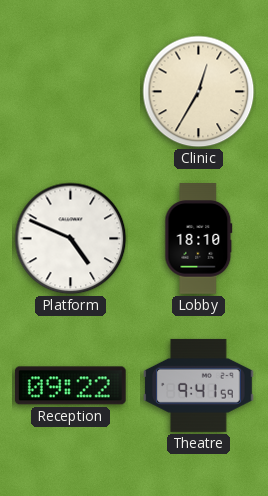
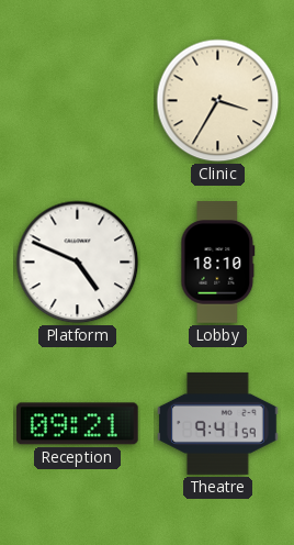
Clinic: 12:35 -> 3:35 (218, 101)
Reception: 09:22 -> 09:21 (77, 424)
